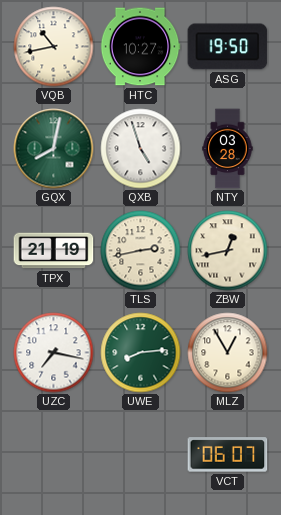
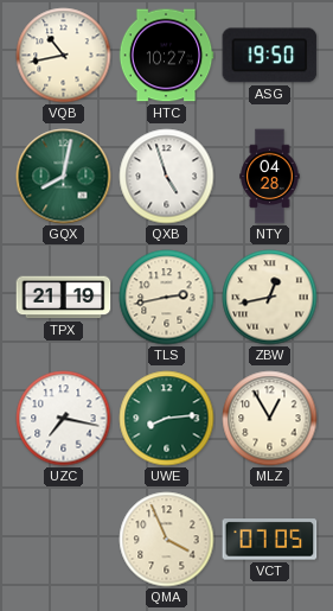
NTY: 03:28 -> 04:28 (270, 177)
QMA: none -> 3:56 (167, 540)
VCT: 06:07 -> 07:05 (270, 540)
